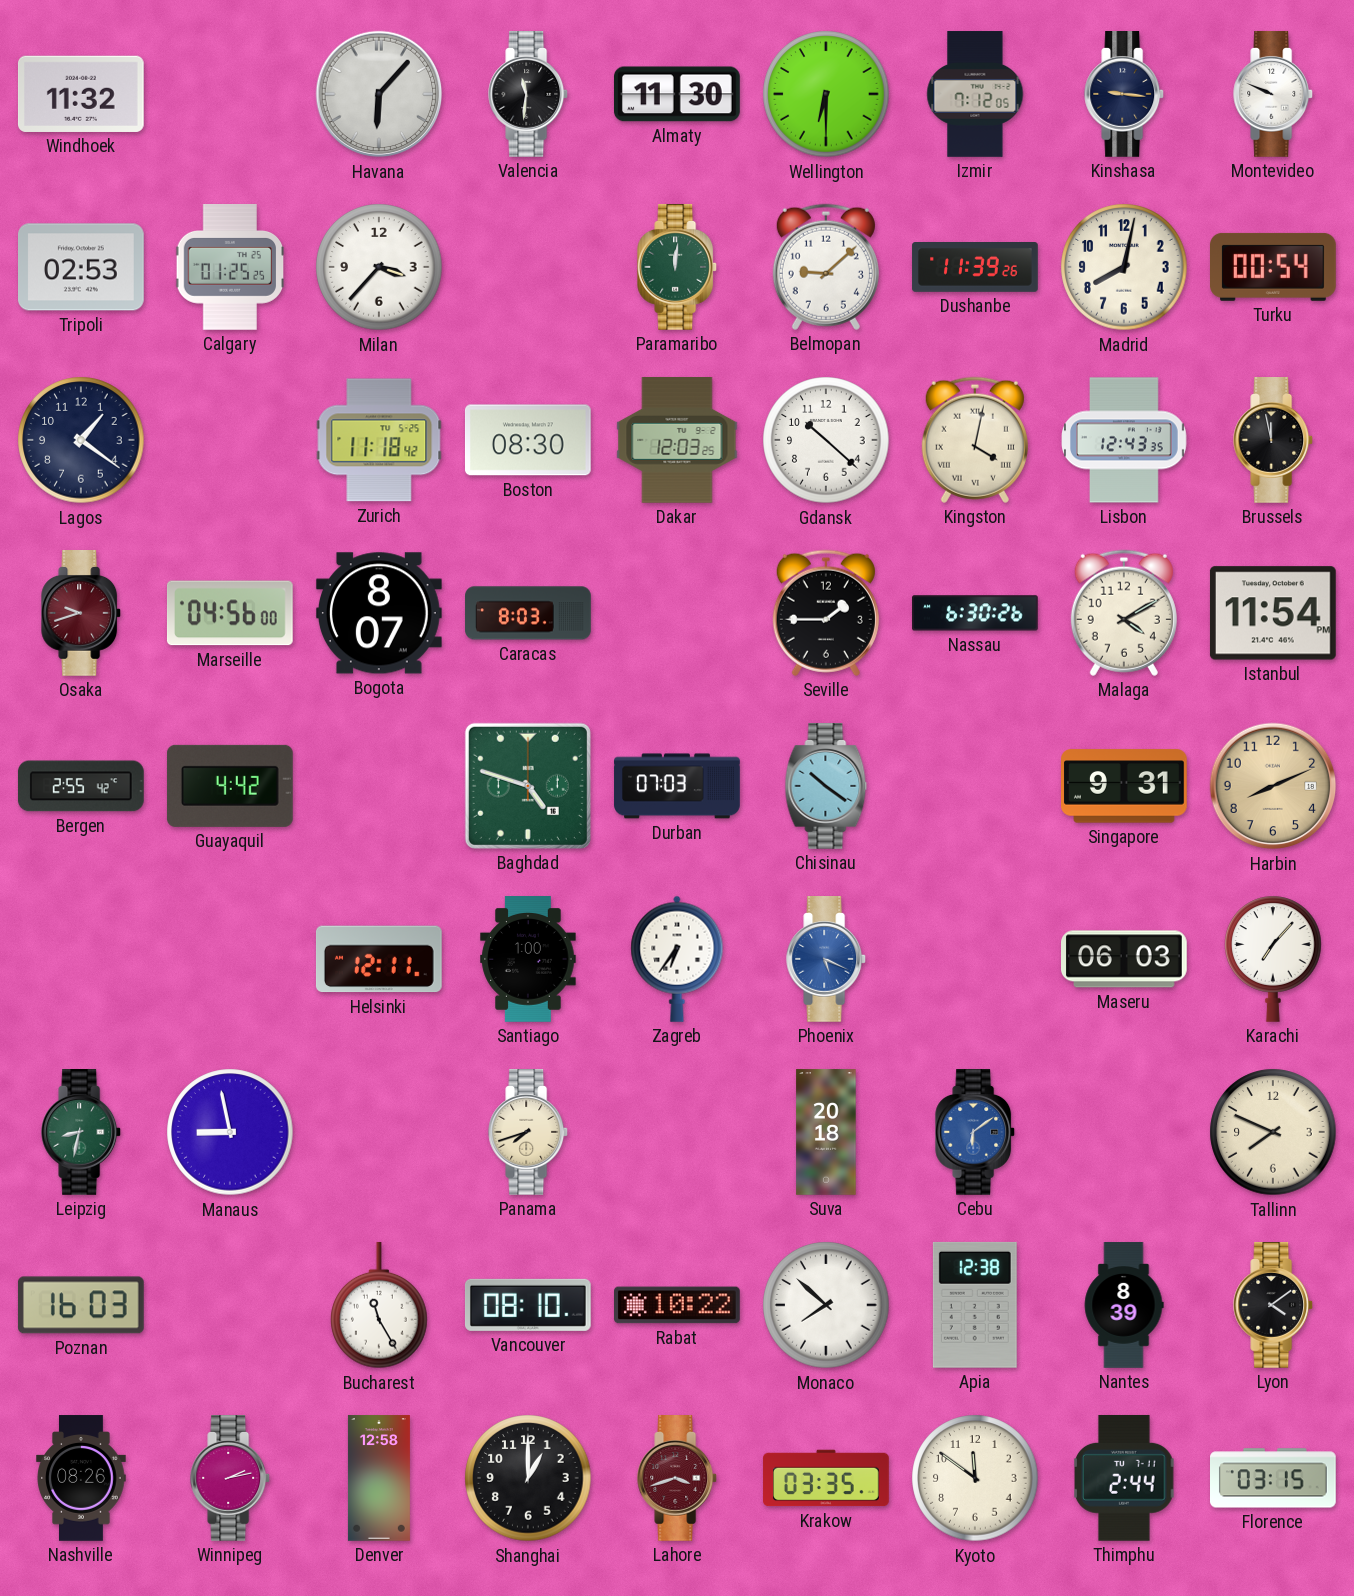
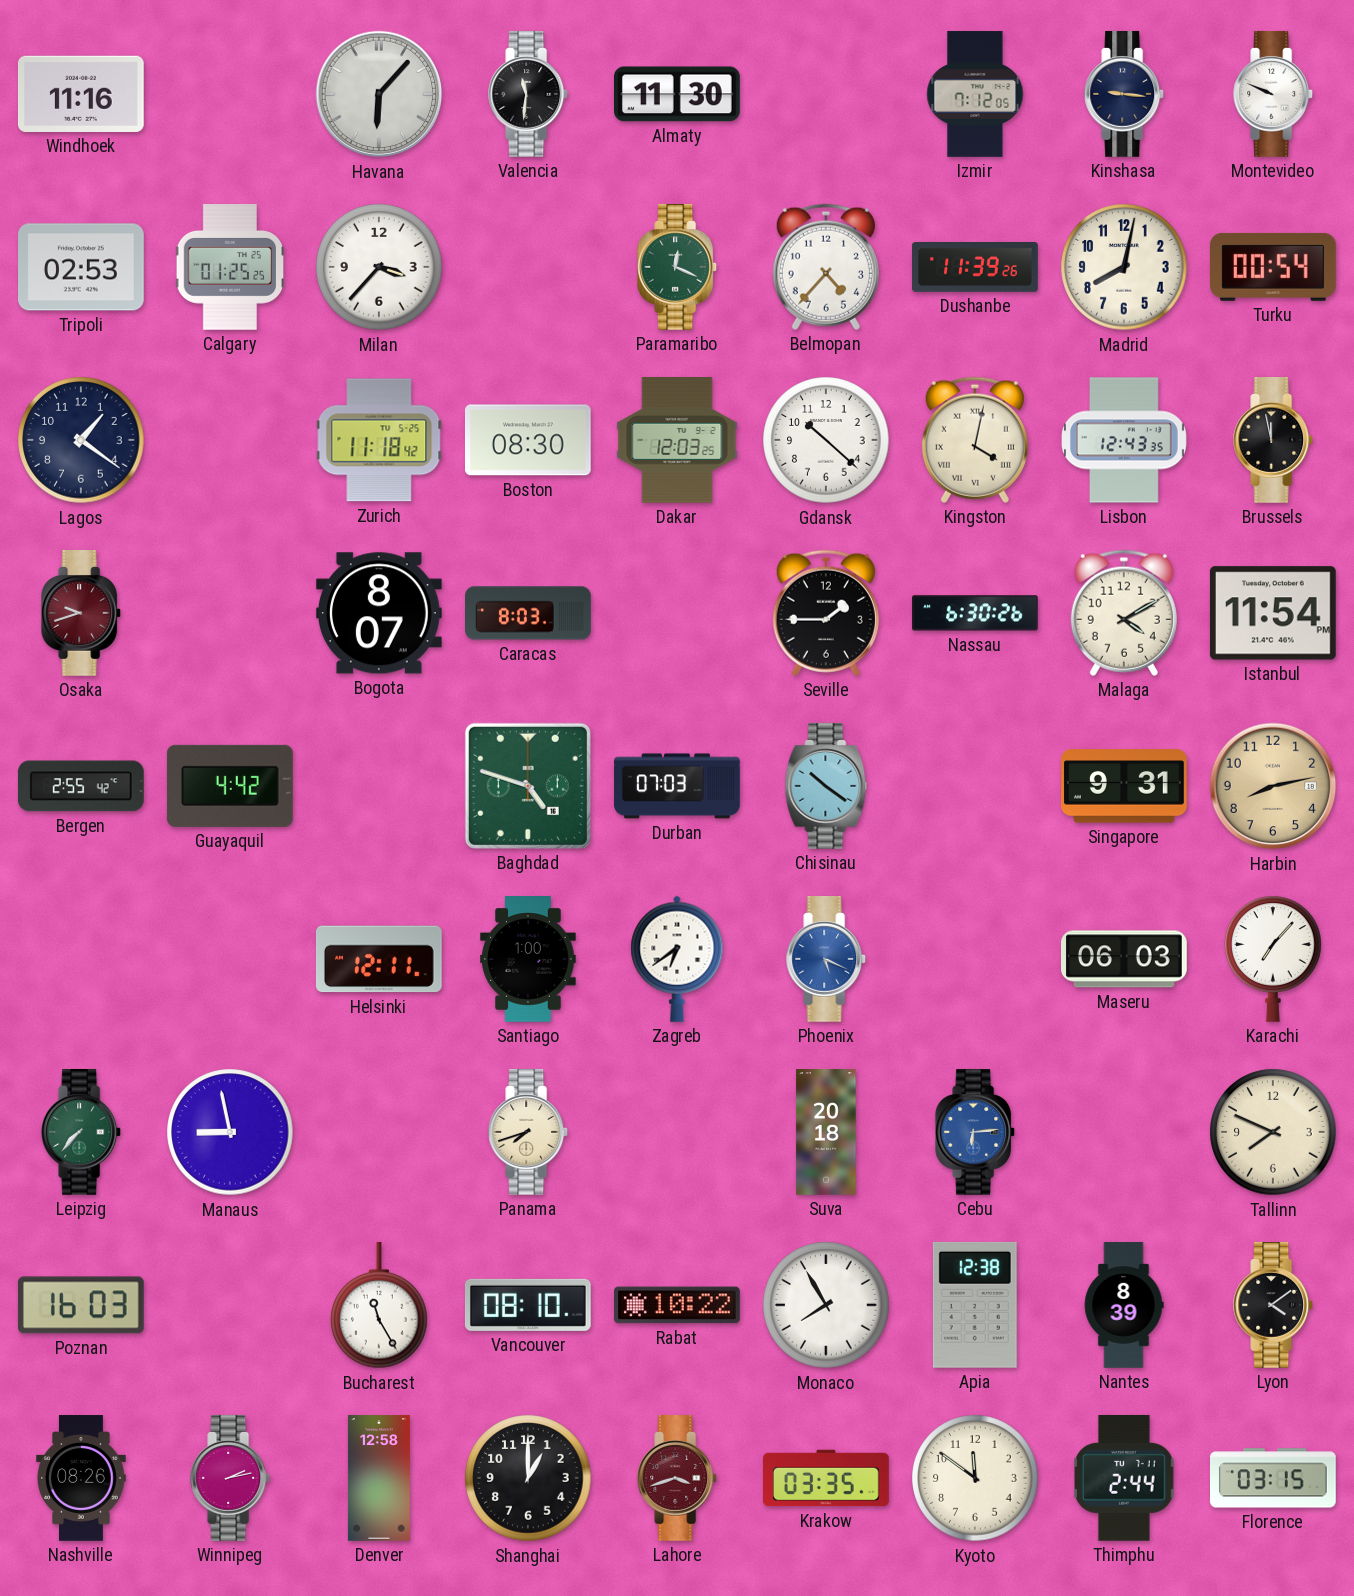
Windhoek: 11:32 -> 11:16 (81, 94)
Wellington: 6:30 -> none (826, 94)
Paramaribo: 12:01 -> 12:19 (678, 268)
Belmopan: 9:08 -> 4:37 (826, 267)
Marseille: 04:56 -> none (230, 613)
Harbin: 8:11 -> 8:13 (1273, 786)
Zagreb: 6:36 -> 6:39 (677, 959)
Leipzig: 8:32 -> 7:37 (82, 1133)
Cebu: 6:09 -> 6:14 (976, 1133)
Monaco: 7:52 -> 7:55 (826, 1305)
